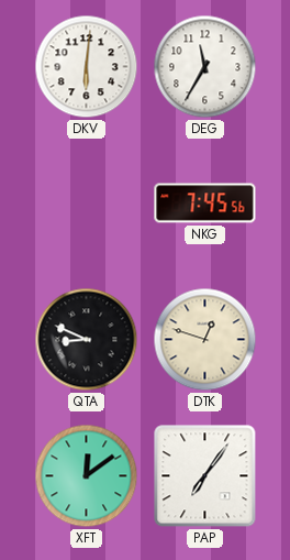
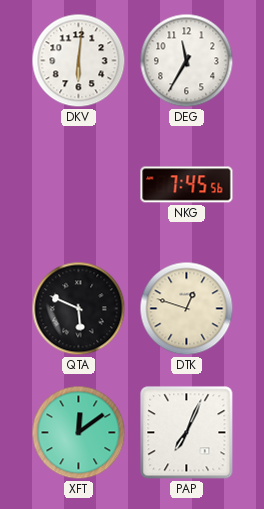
QTA: 8:49 -> 5:49 (79, 309)
PAP: 7:06 -> 7:04 (187, 433)
